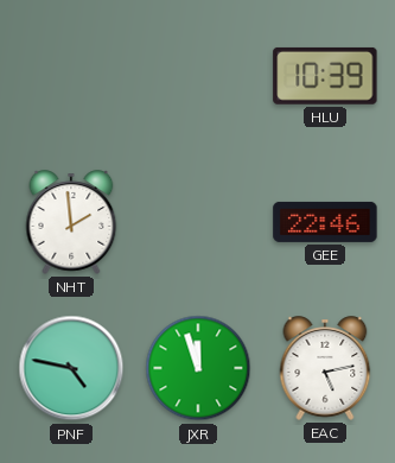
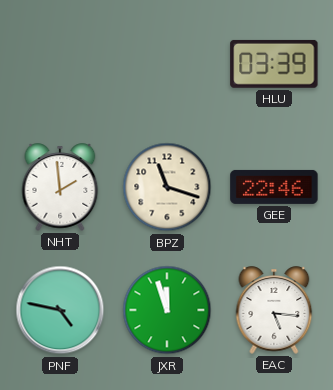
HLU: 10:39 -> 03:39 (274, 64)
BPZ: none -> 11:18 (167, 187)
EAC: 5:13 -> 5:16 (274, 310)
